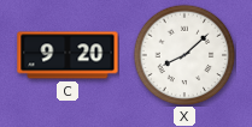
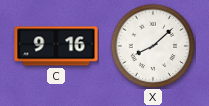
C: 9:20 -> 9:16 (56, 46)
